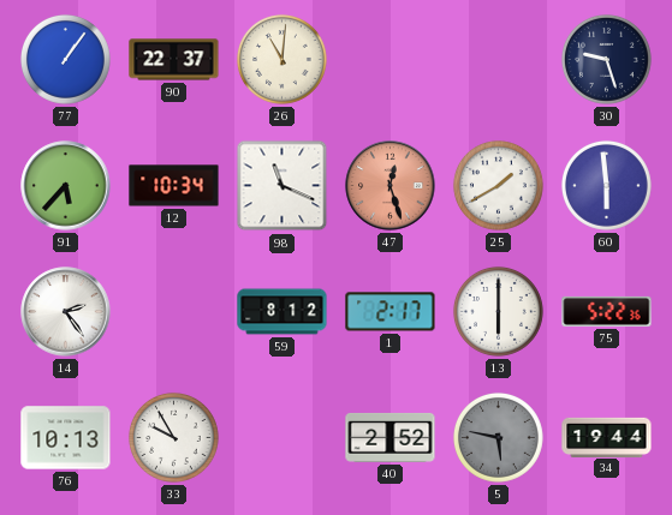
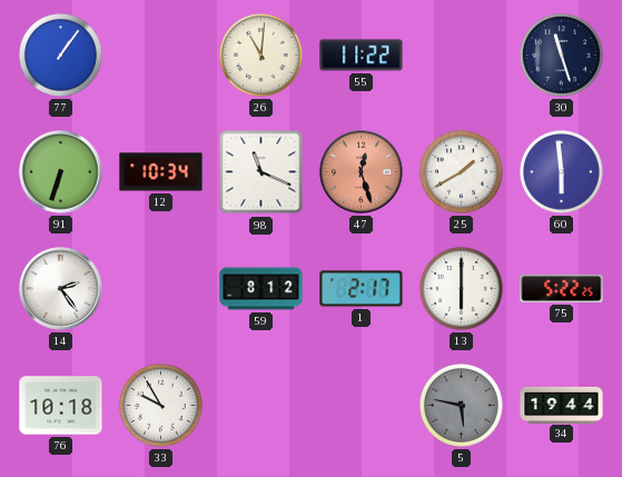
90: 22:37 -> none (174, 60)
55: none -> 11:22 (362, 56)
30: 9:27 -> 11:27 (561, 54)
91: 5:37 -> 6:33 (61, 172)
75: 5:22:36 -> 5:22:25 (562, 288)
76: 10:13 -> 10:18 (61, 406)
40: 2:52 -> none (391, 437)
